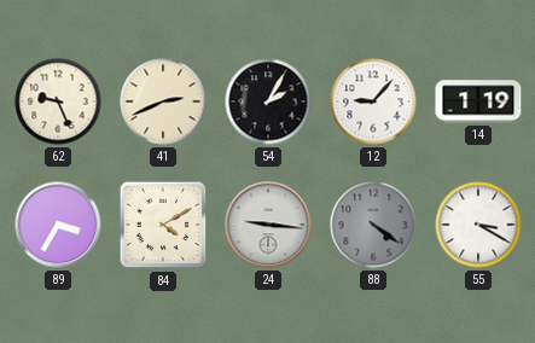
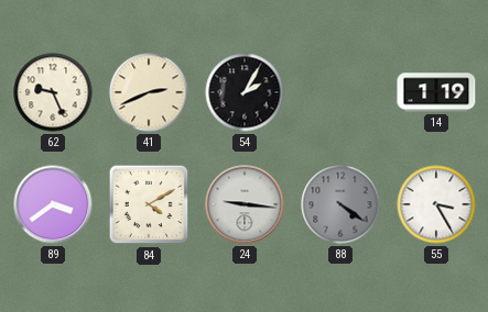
12: 9:07 -> none (373, 101)
89: 3:35 -> 3:39 (53, 204)
55: 3:20 -> 3:25 (436, 204)
